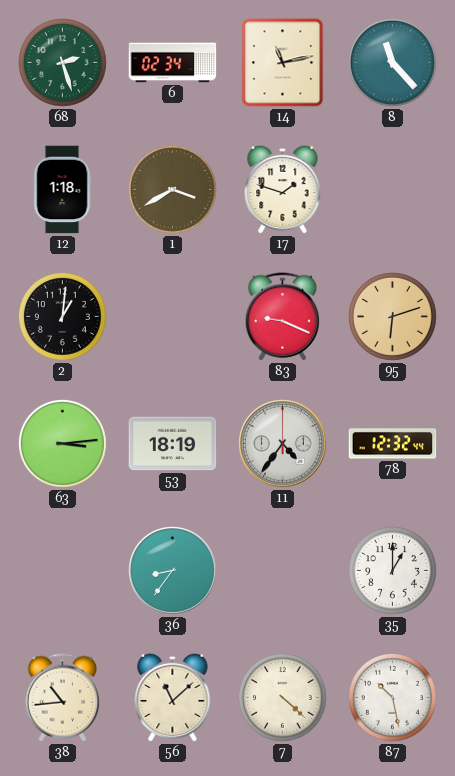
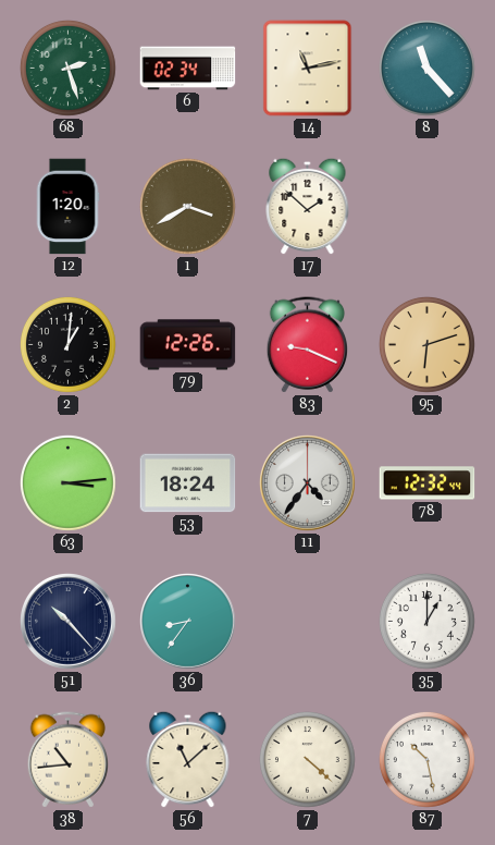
12: 1:18 -> 1:20 (67, 207)
17: 1:48 -> 1:52 (308, 206)
79: none -> 12:26 (188, 345)
53: 18:19 -> 18:24 (188, 483)
51: none -> 10:23 (69, 622)
